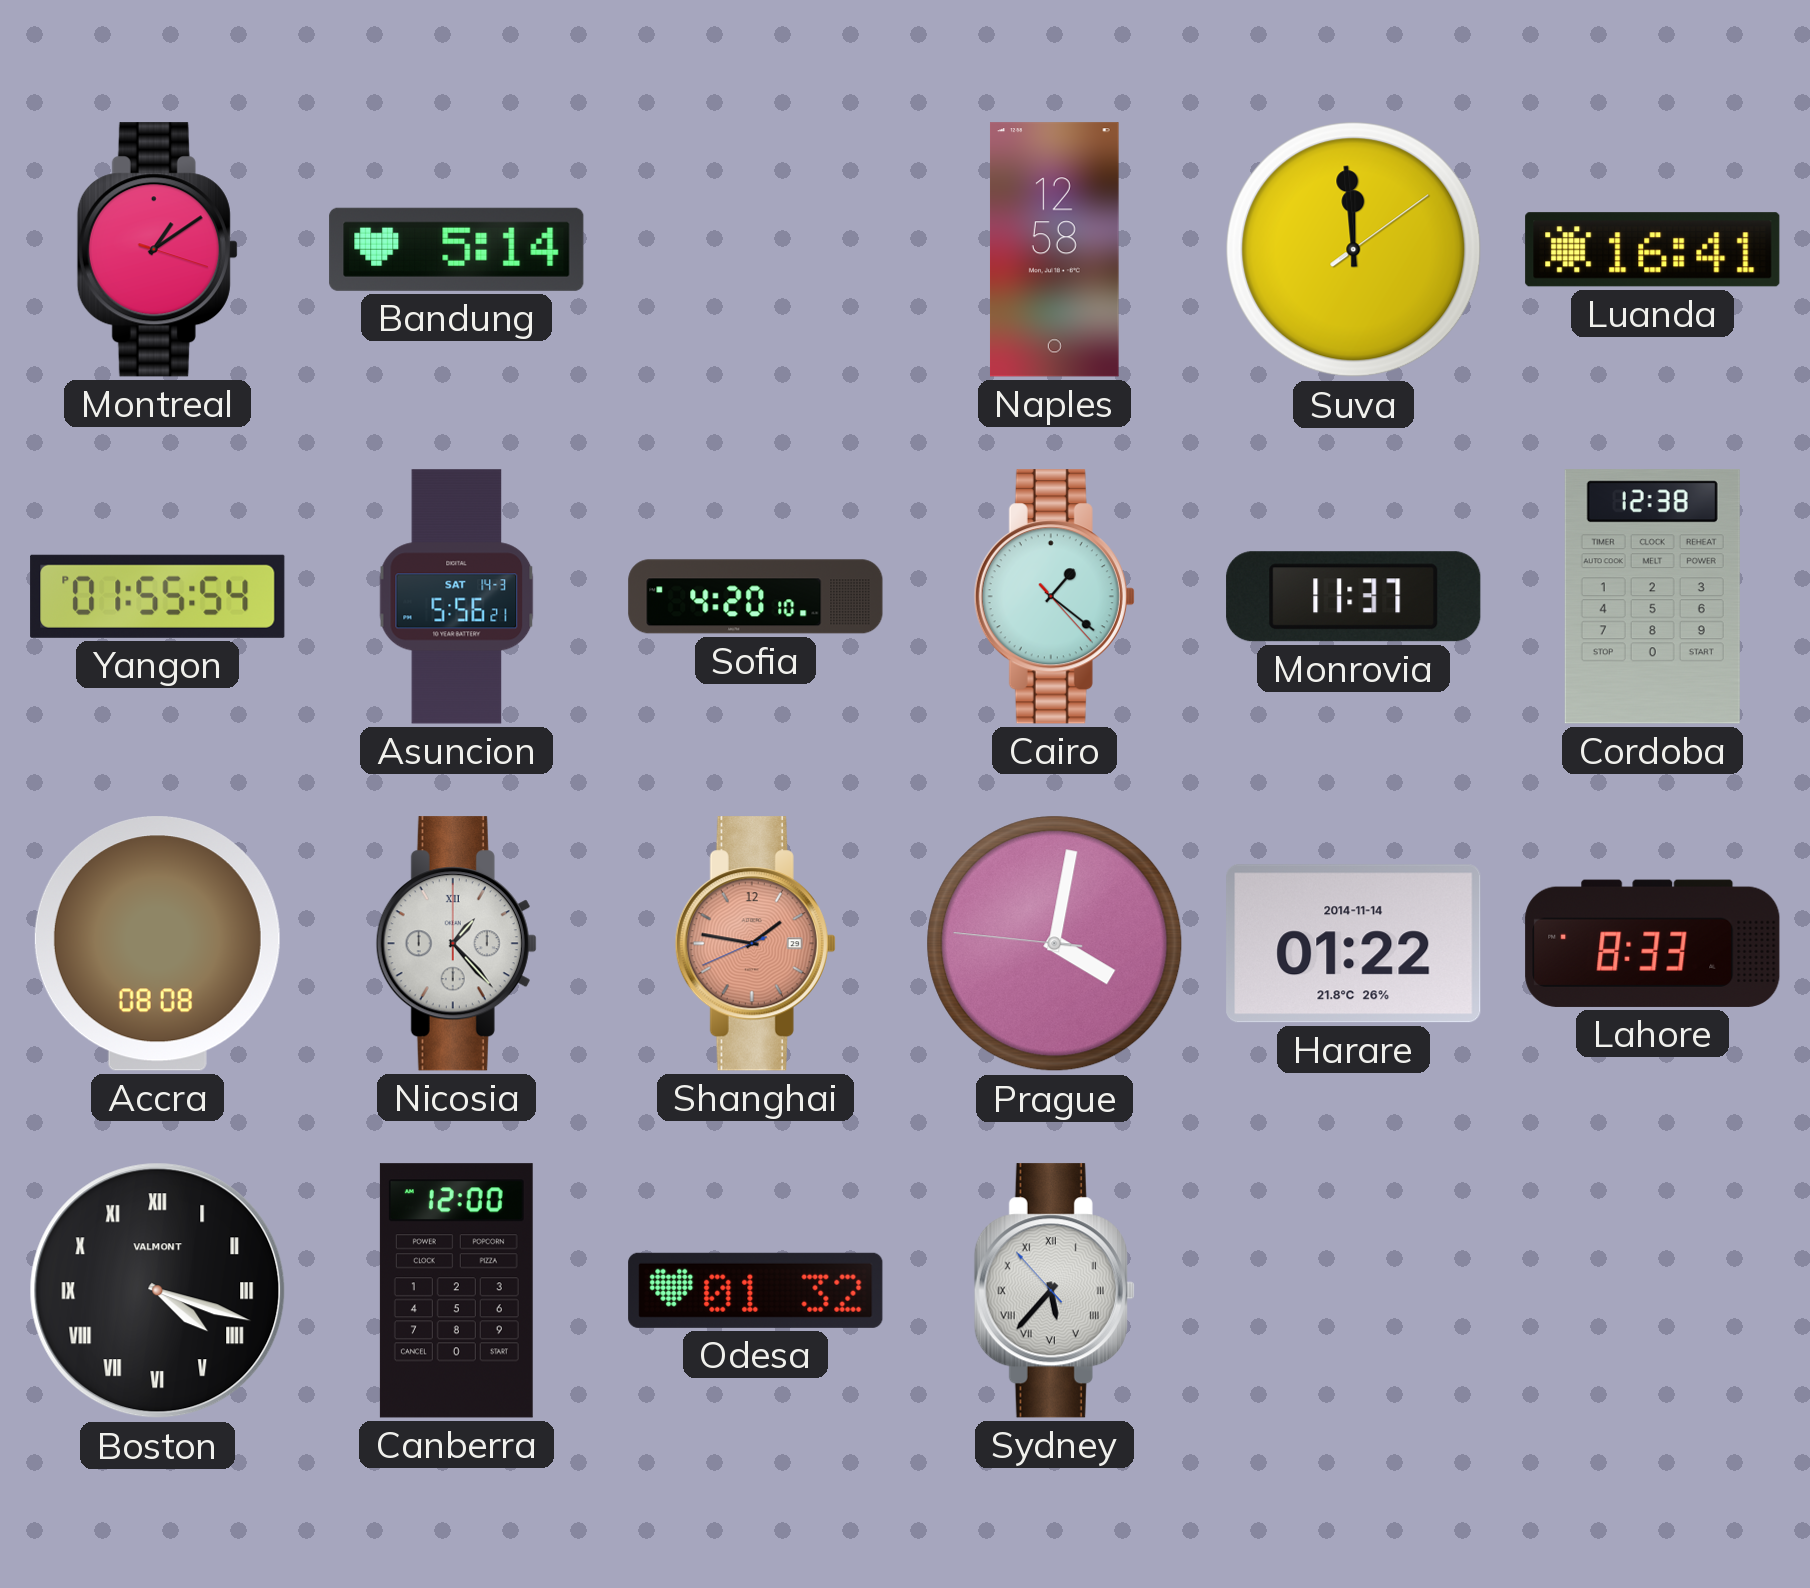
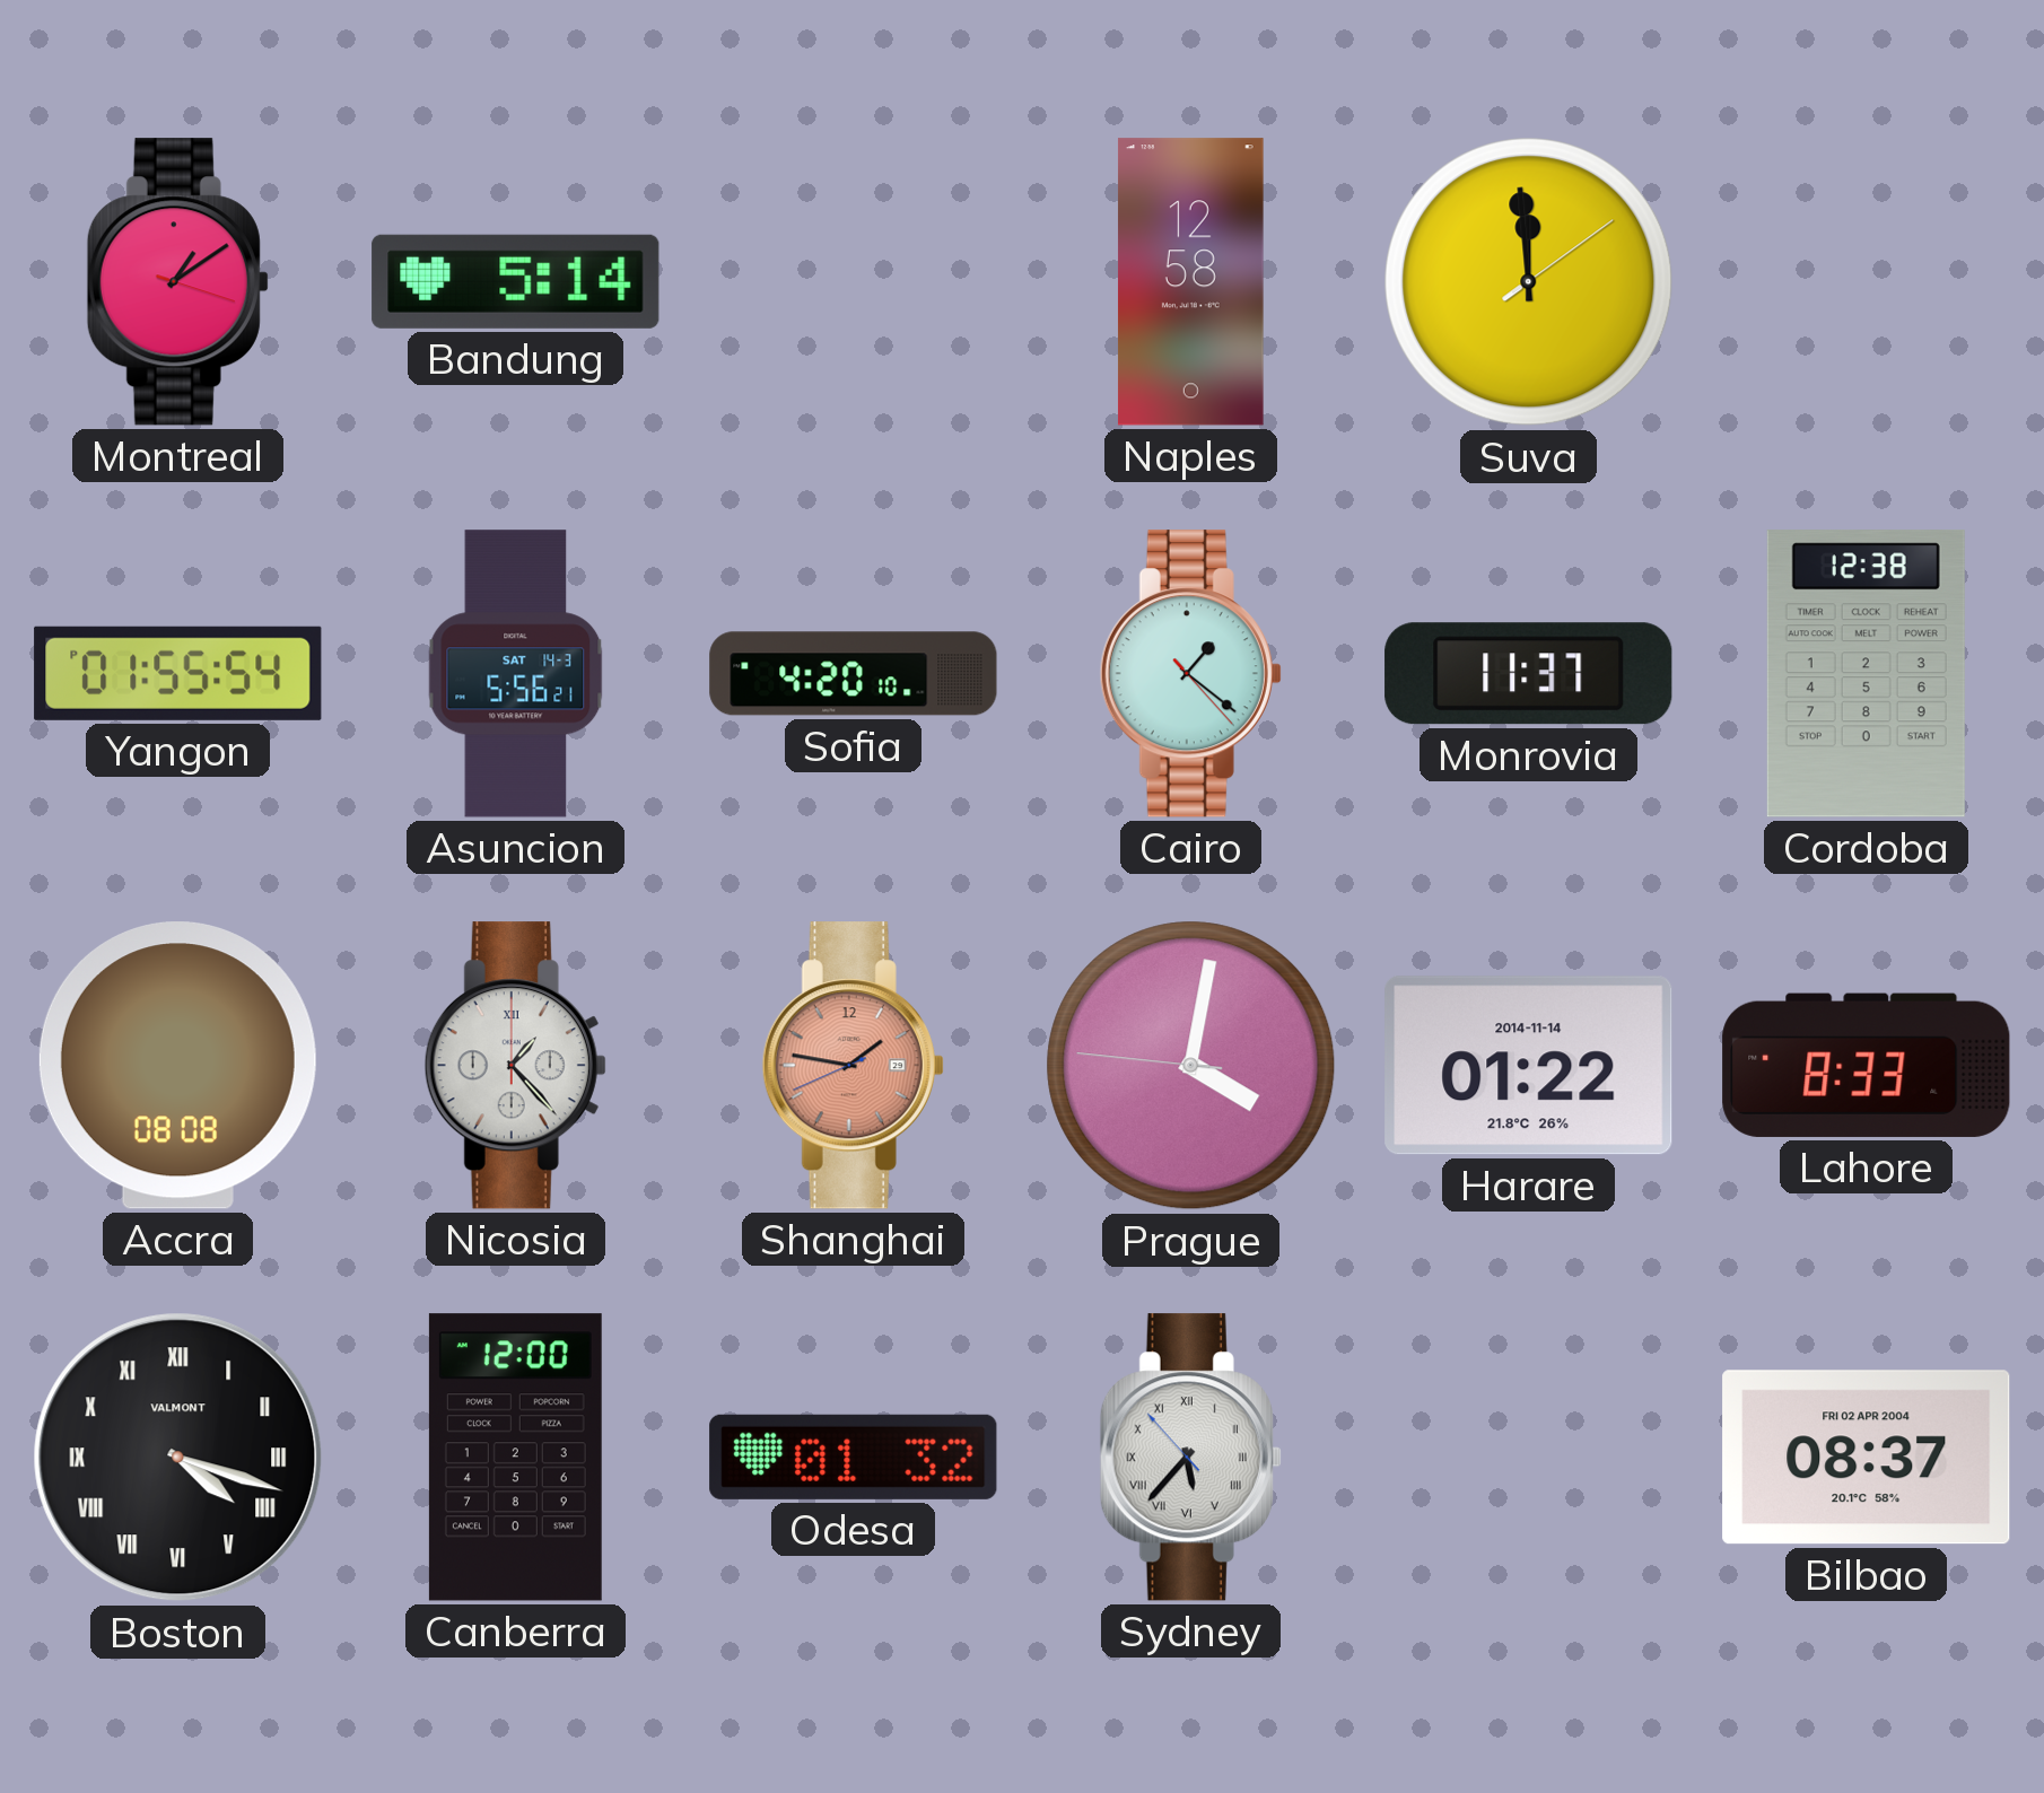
Luanda: 16:41 -> none (1653, 250)
Bilbao: none -> 08:37 (1867, 1458)
